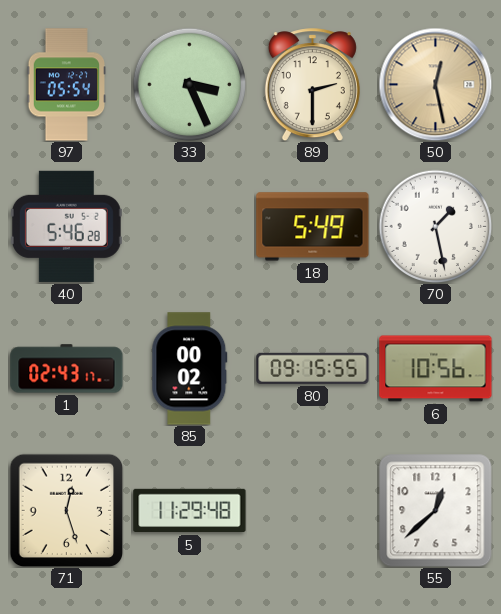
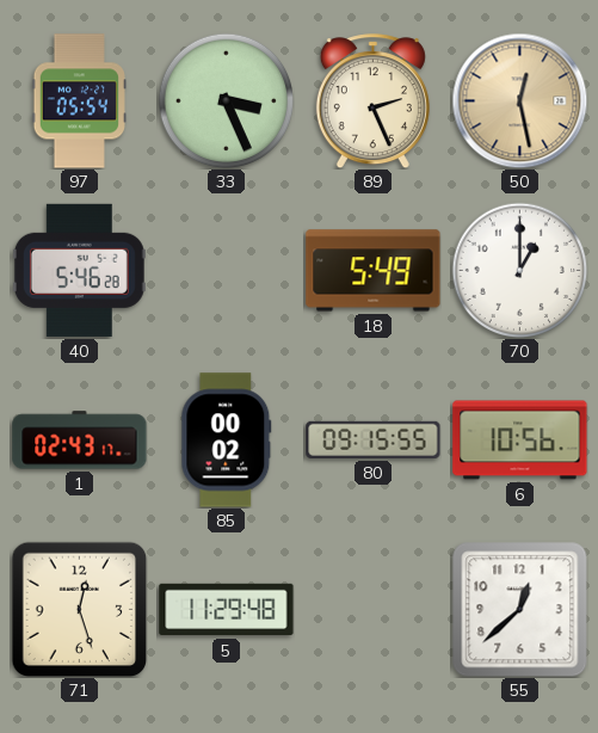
89: 2:30 -> 2:26 (372, 101)
70: 1:28 -> 1:00 (519, 270)
